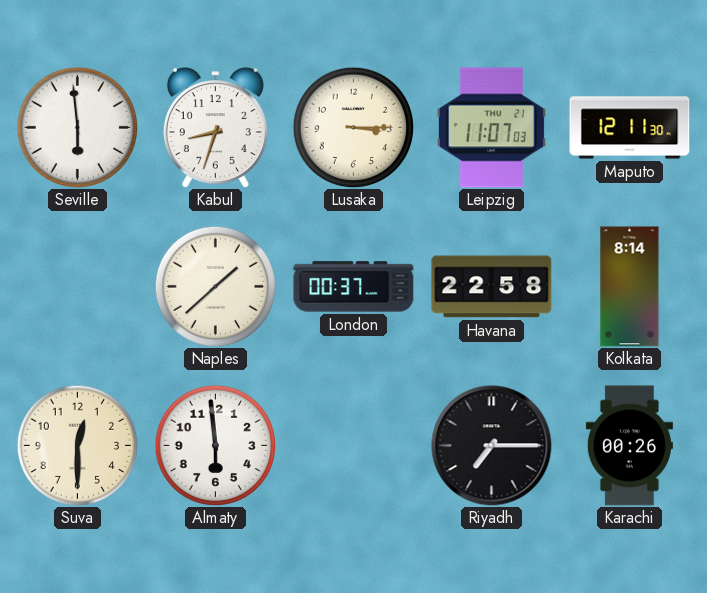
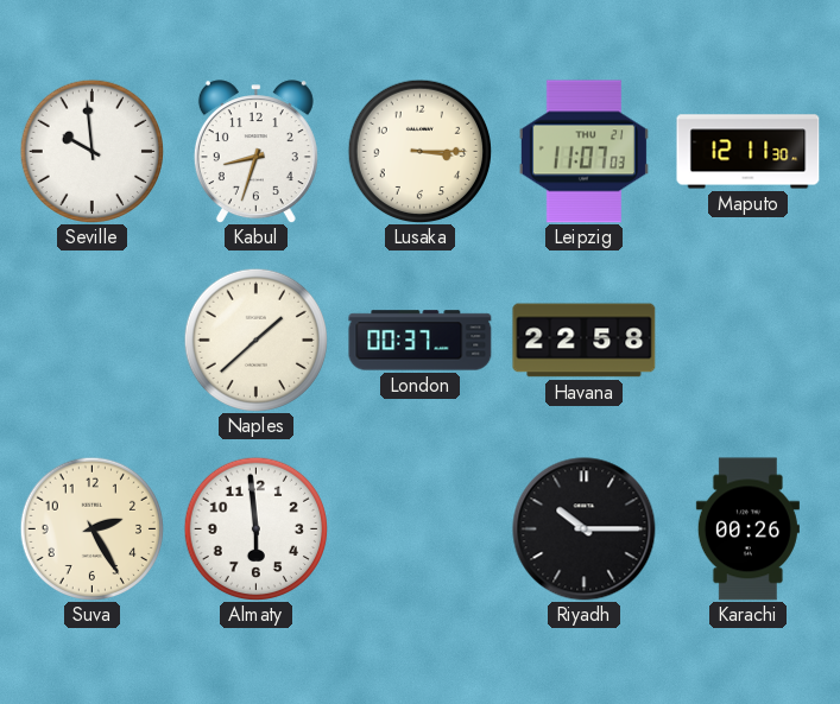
Seville: 5:59 -> 9:59 (91, 151)
Kolkata: 8:14 -> none (630, 287)
Suva: 12:30 -> 2:25 (91, 528)
Riyadh: 7:15 -> 10:15 (585, 529)
